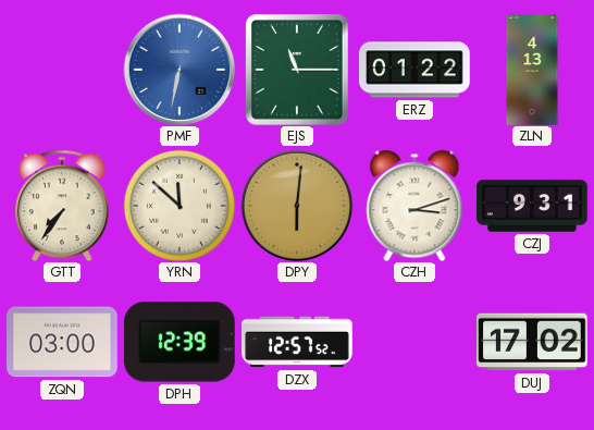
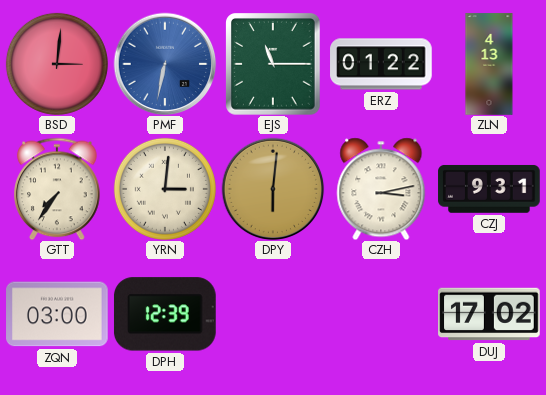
BSD: none -> 3:01 (57, 64)
YRN: 11:52 -> 3:01 (165, 189)
CZH: 3:12 -> 3:13 (381, 189)
DZX: 12:57 -> none (297, 342)
